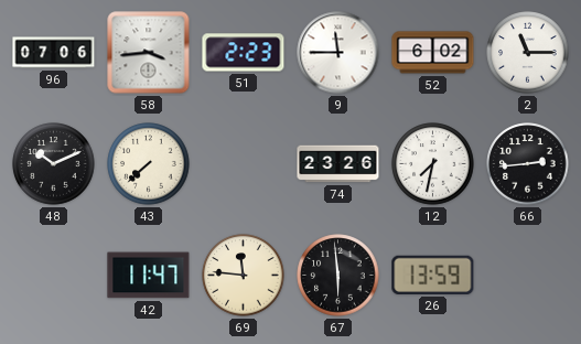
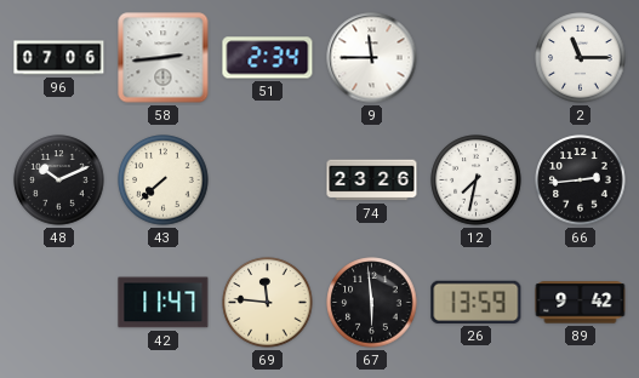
58: 3:44 -> 2:44 (164, 58)
51: 2:23 -> 2:34 (268, 58)
52: 6:02 -> none (433, 53)
89: none -> 9:42 (581, 303)
